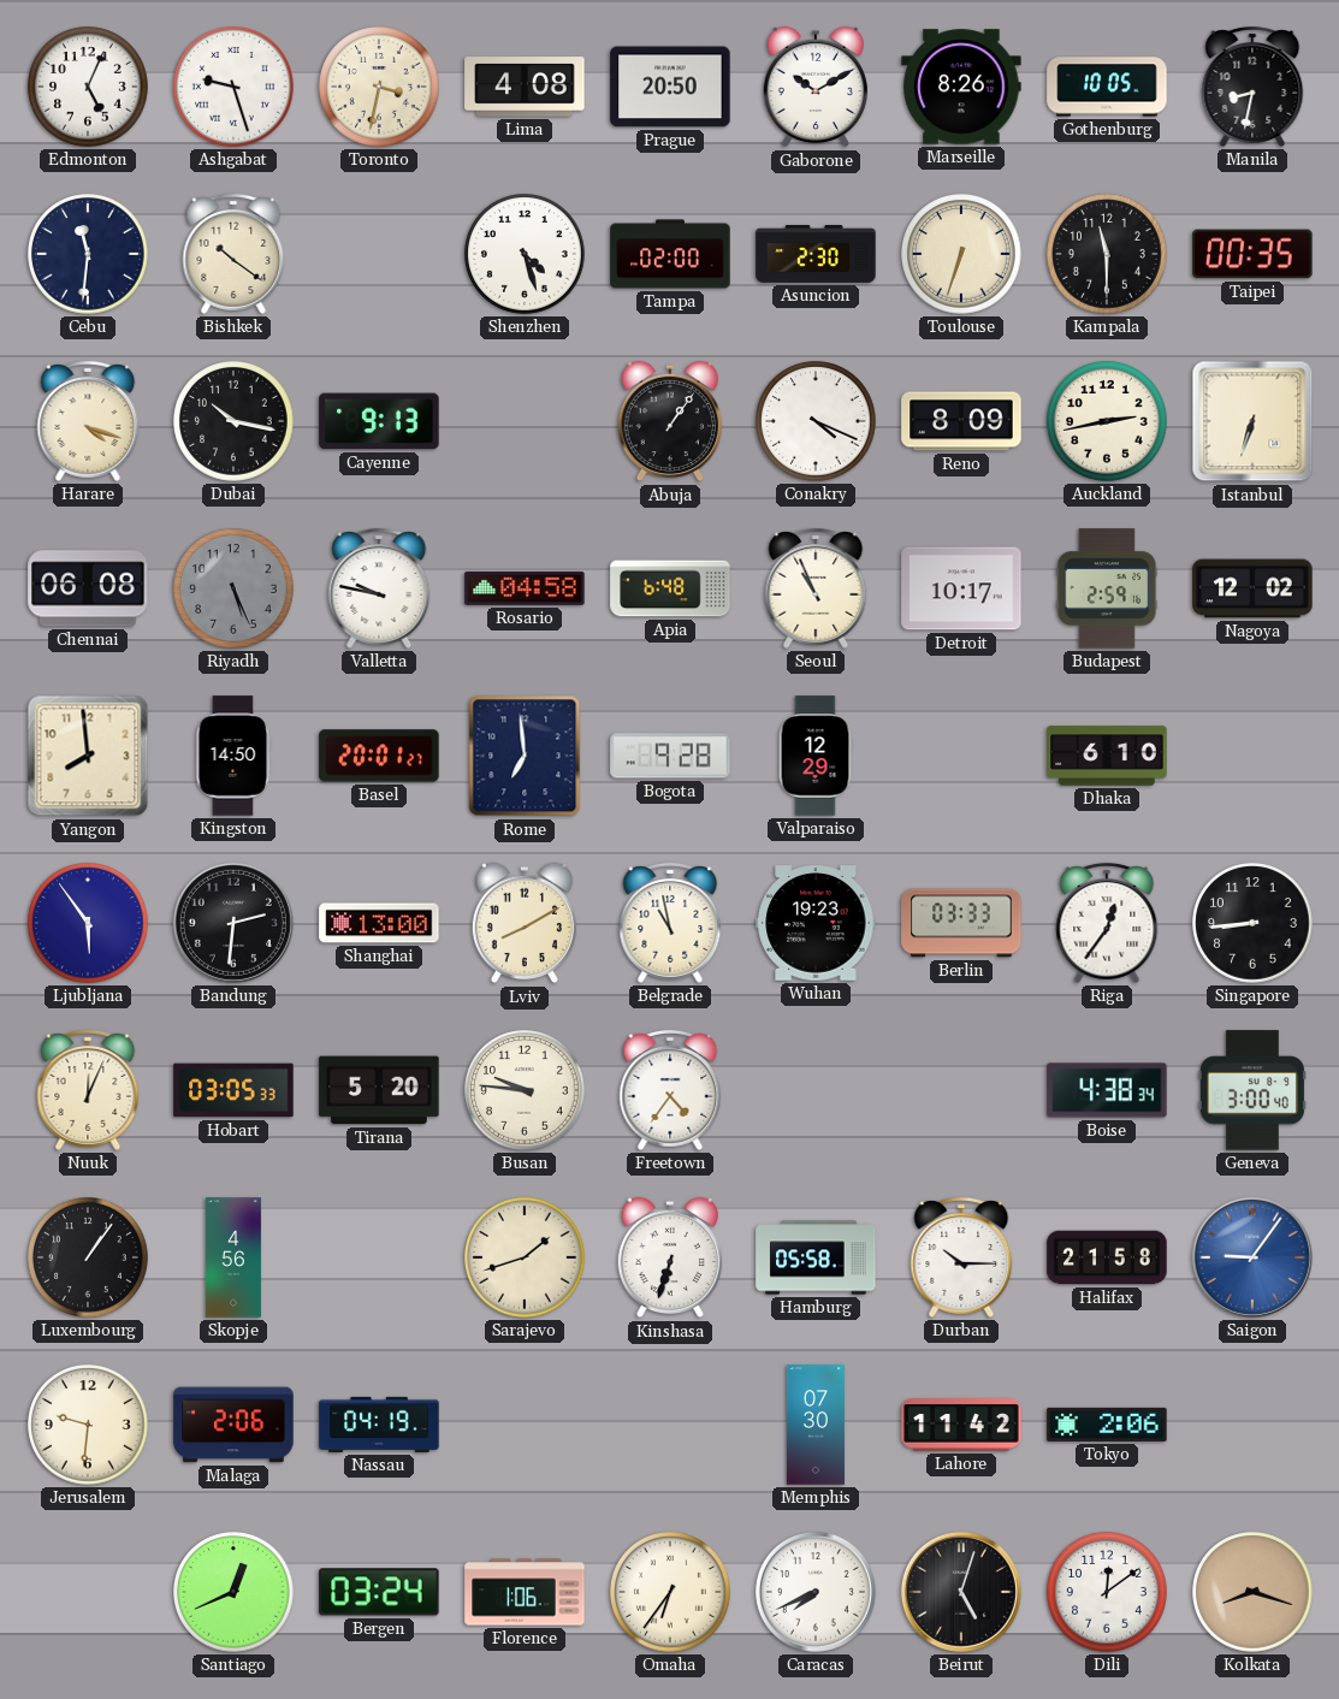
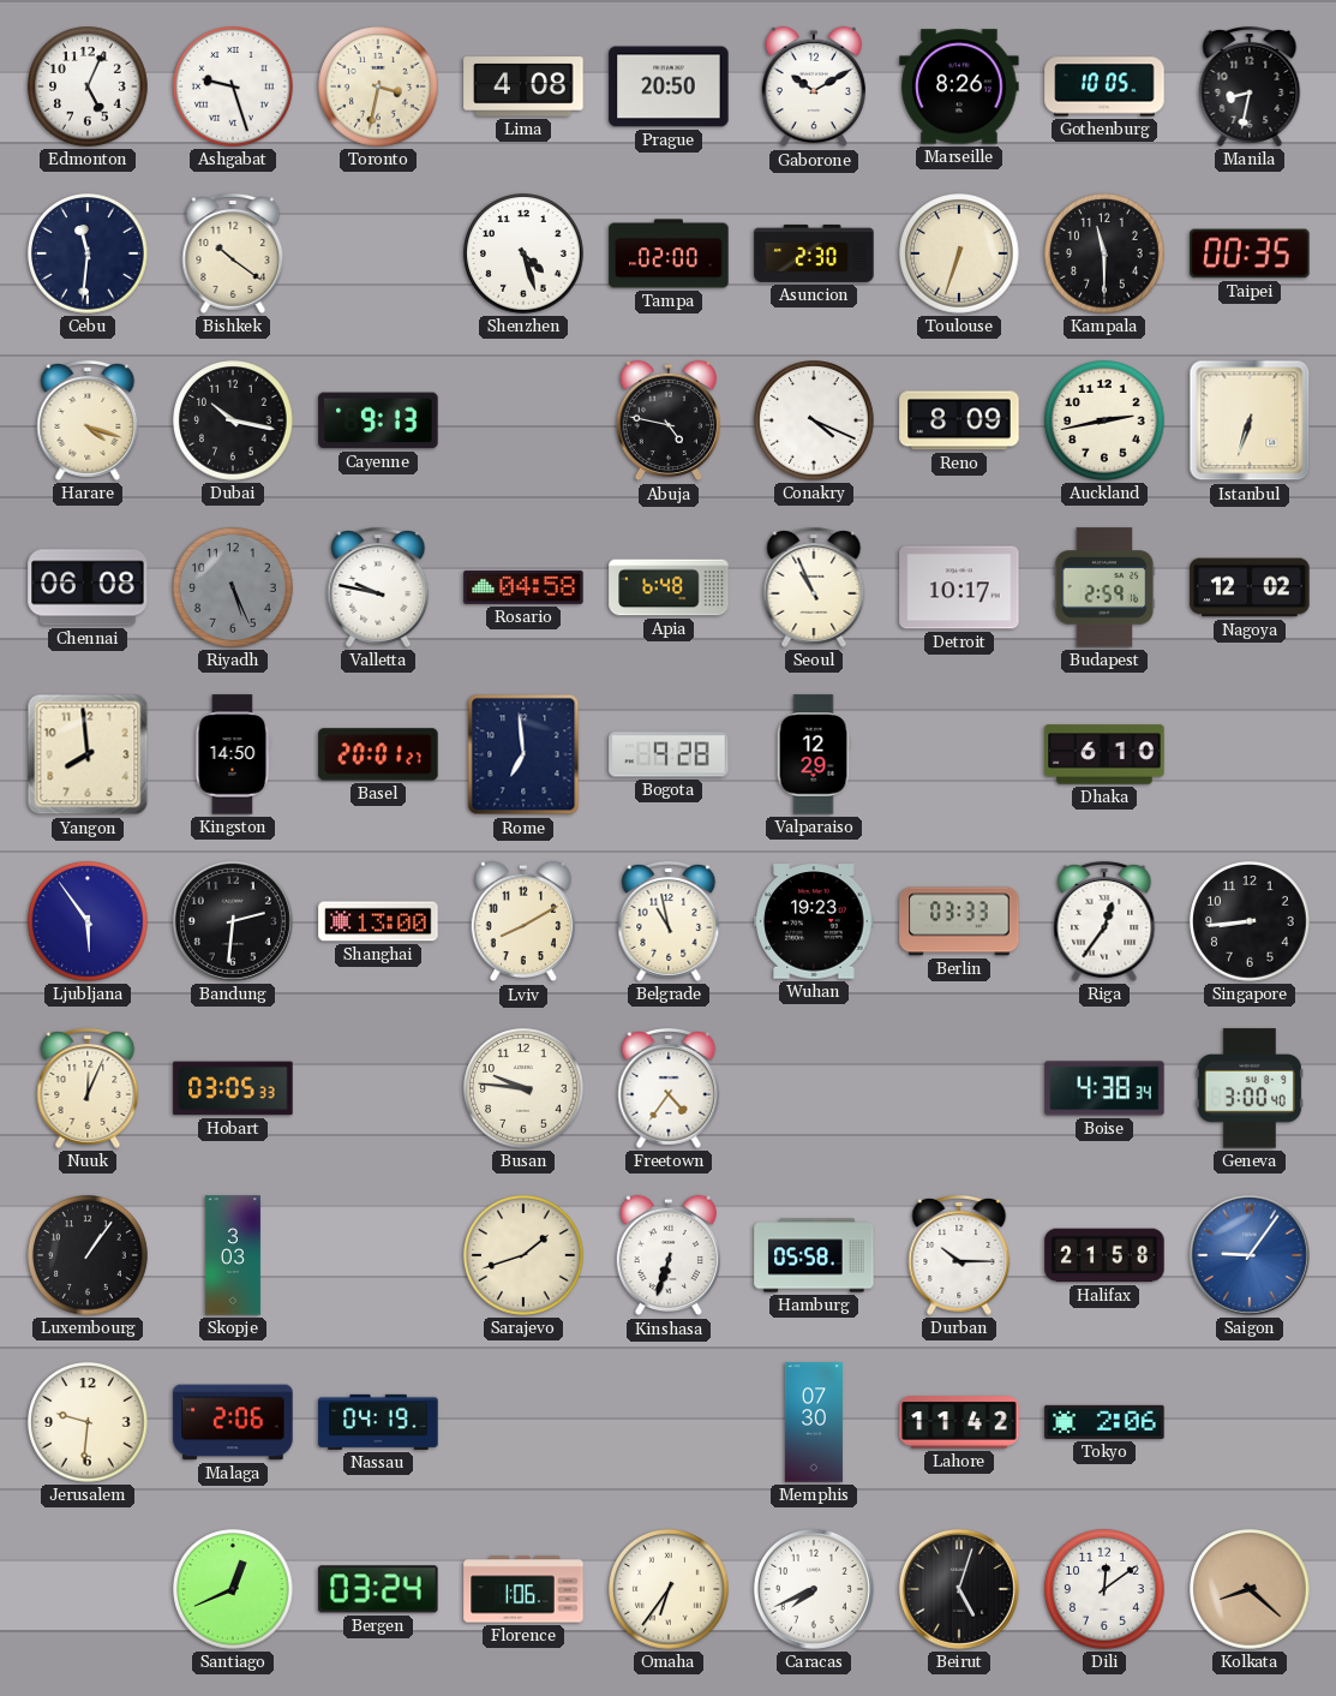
Abuja: 1:06 -> 4:47 (667, 420)
Tirana: 5:20 -> none (379, 1090)
Skopje: 4:56 -> 3:03 (233, 1255)
Kolkata: 8:18 -> 8:22 (1250, 1589)
